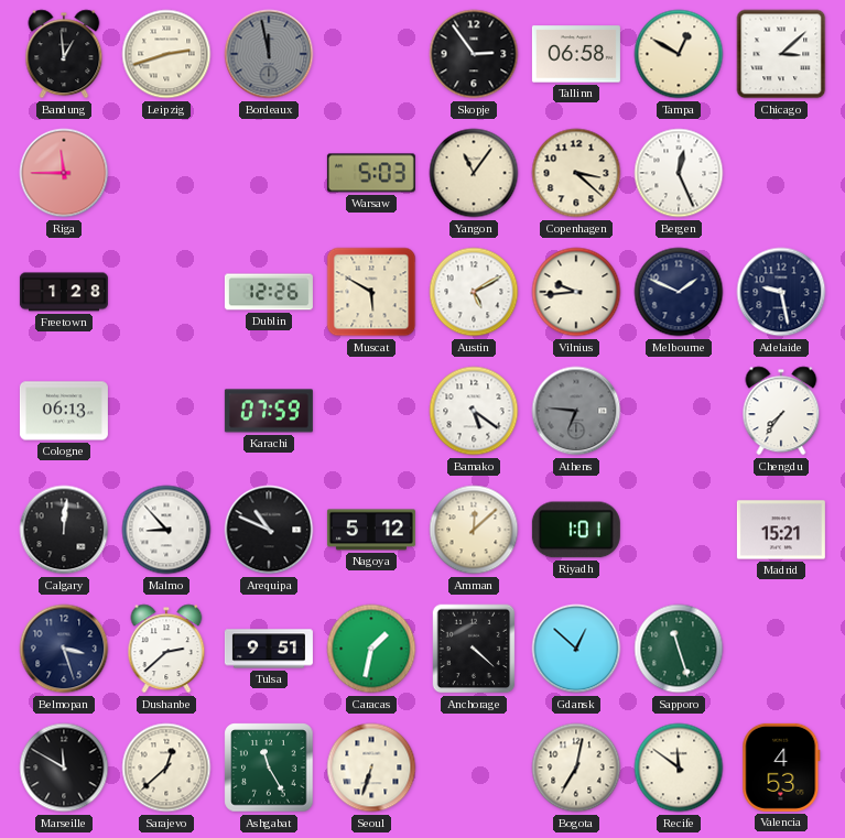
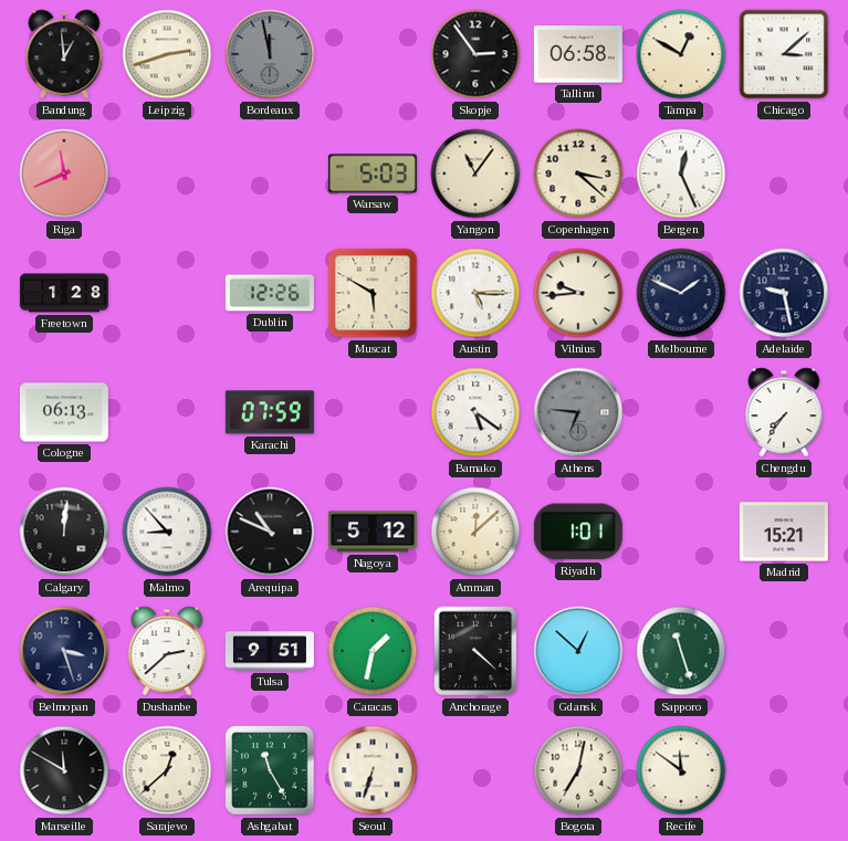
Riga: 11:45 -> 11:41 (64, 174)
Austin: 5:10 -> 5:15 (475, 293)
Valencia: 4:53 -> none (781, 768)
